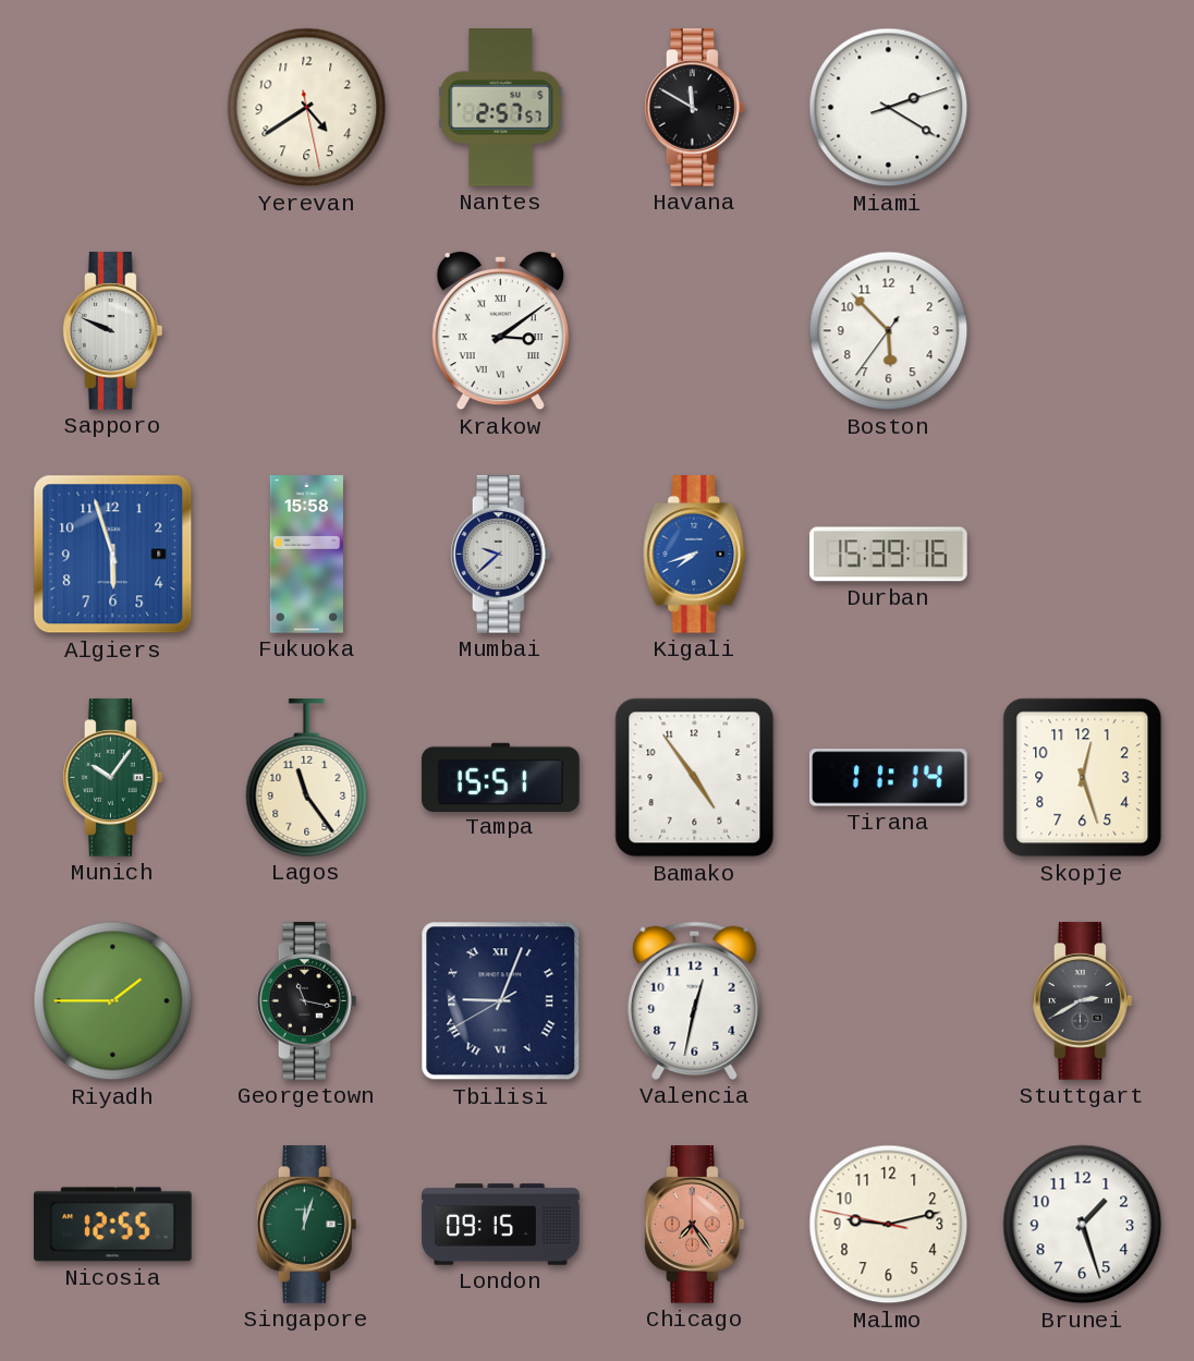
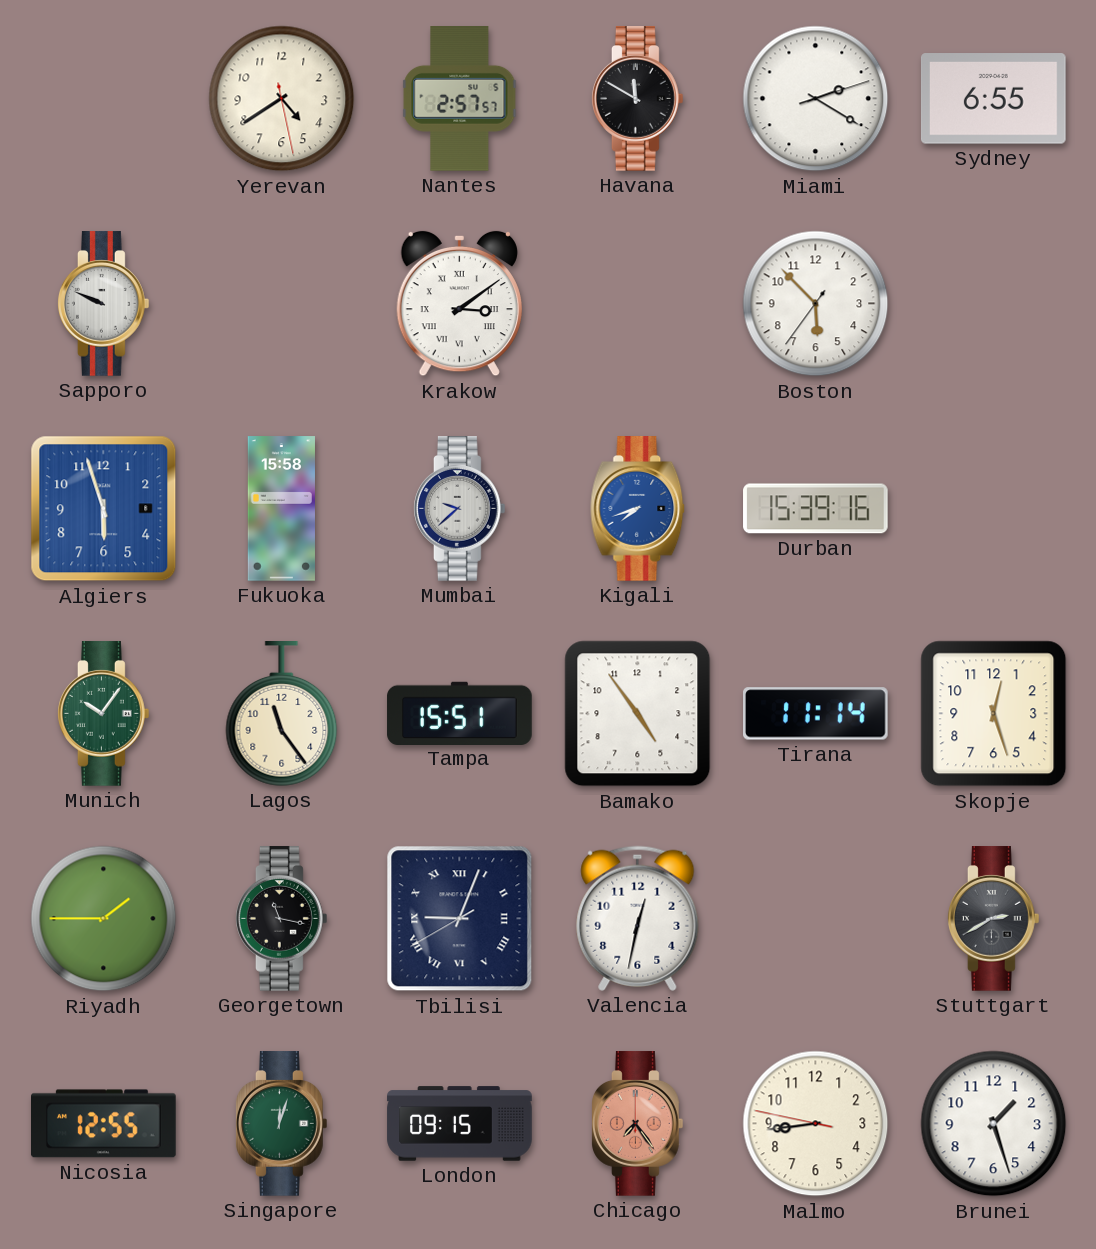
Sydney: none -> 6:55 (994, 99)
Malmo: 9:12 -> 8:43 (816, 1124)
